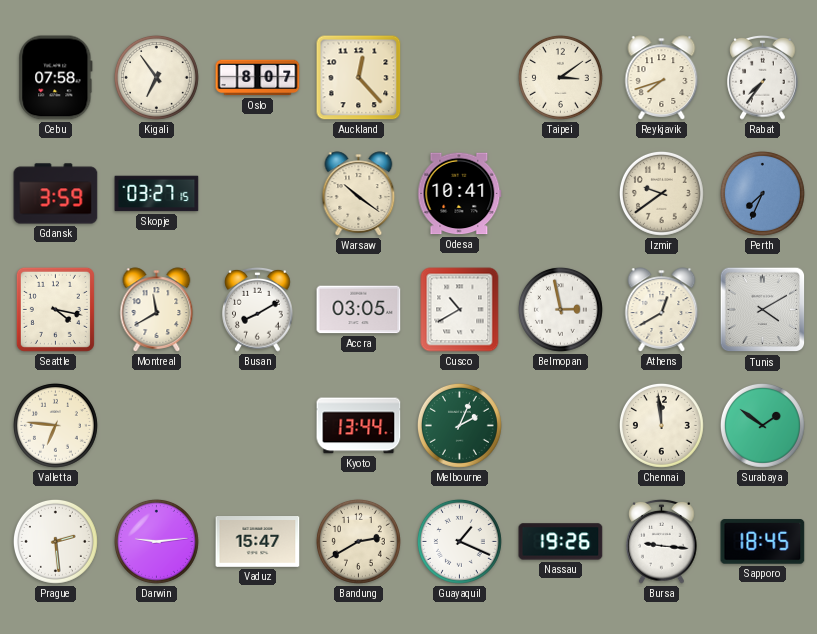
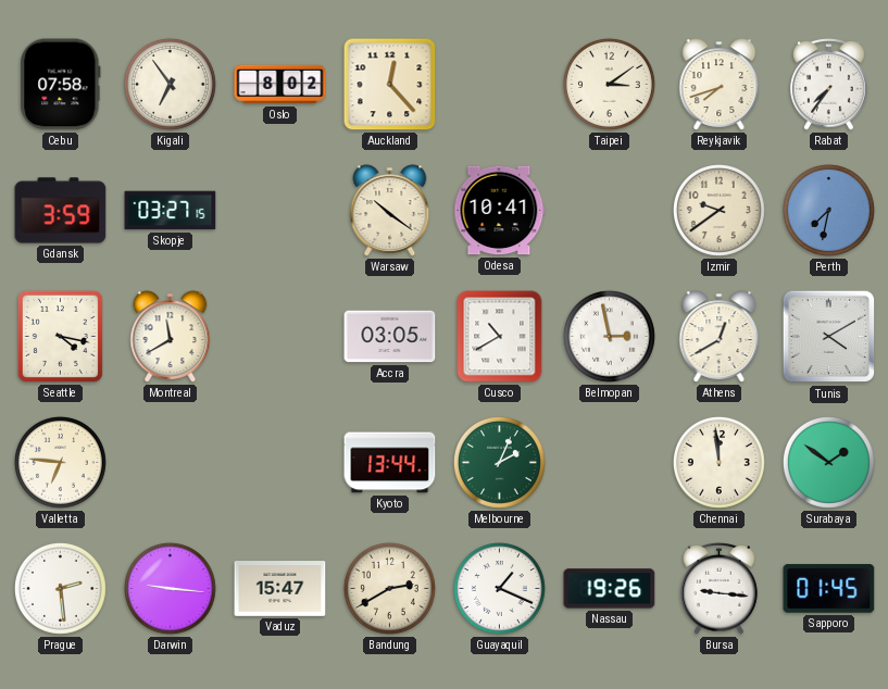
Oslo: 8:07 -> 8:02 (280, 85)
Perth: 7:34 -> 7:32 (828, 210)
Busan: 8:10 -> none (258, 309)
Darwin: 9:14 -> 9:16 (170, 588)
Sapporo: 18:45 -> 01:45 (829, 589)
